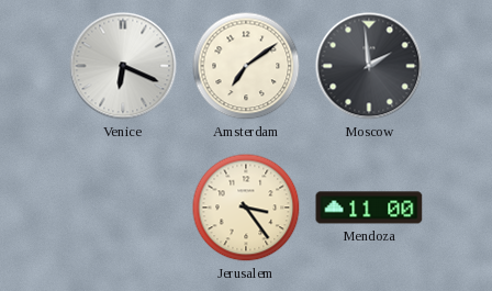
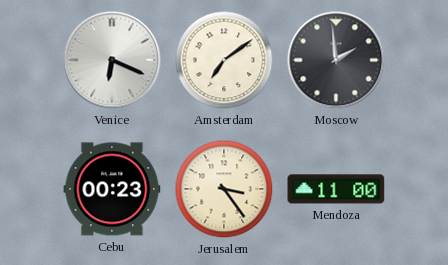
Cebu: none -> 00:23 (112, 189)
